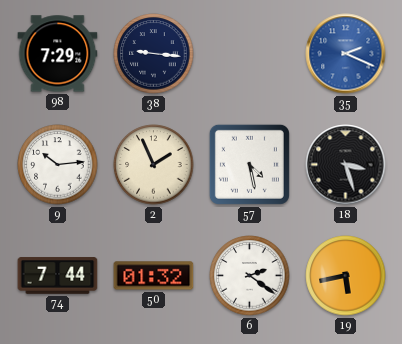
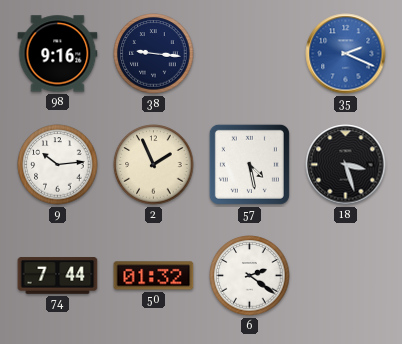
98: 7:29 -> 9:16 (58, 54)
19: 5:43 -> none (346, 276)
